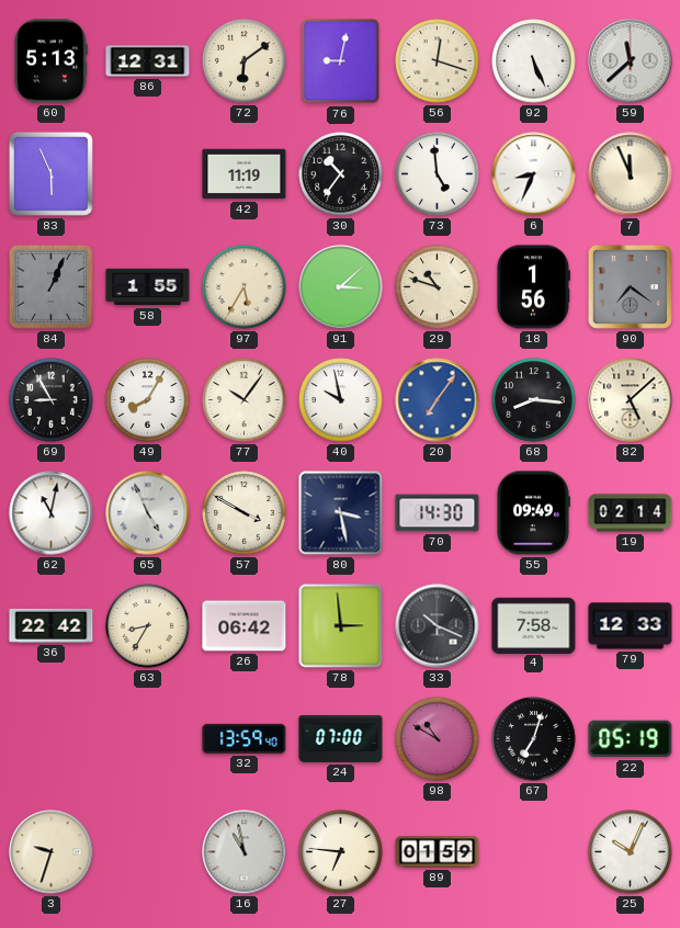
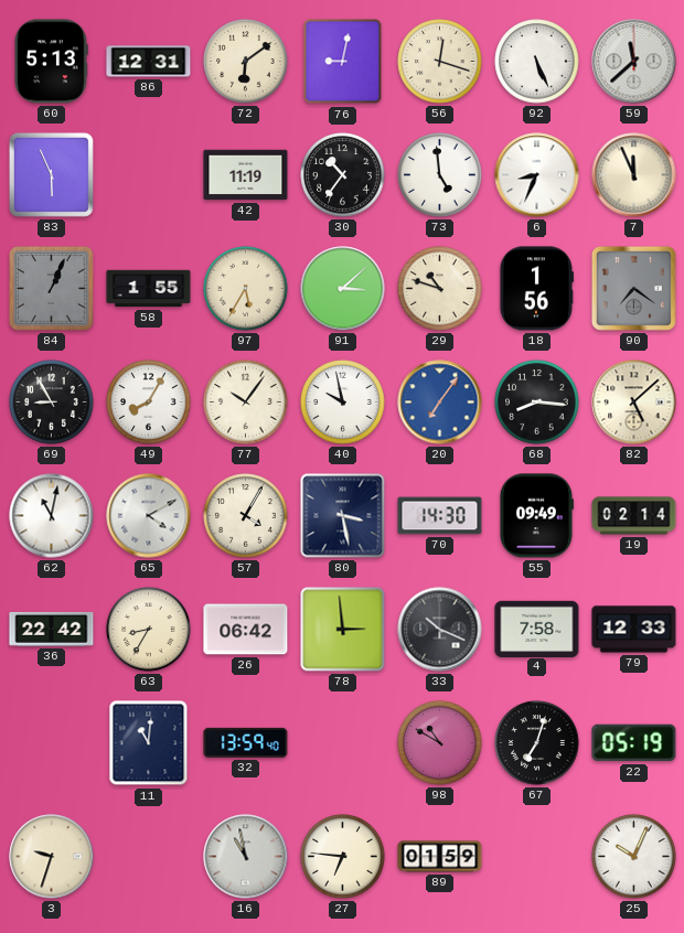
65: 4:56 -> 4:10 (149, 516)
57: 3:50 -> 4:05 (246, 516)
11: none -> 11:01 (149, 743)
24: 07:00 -> none (341, 739)
